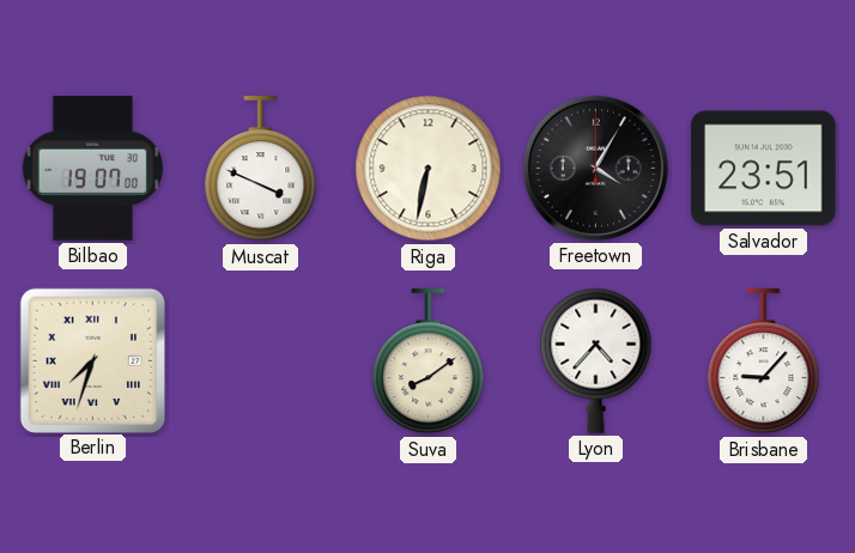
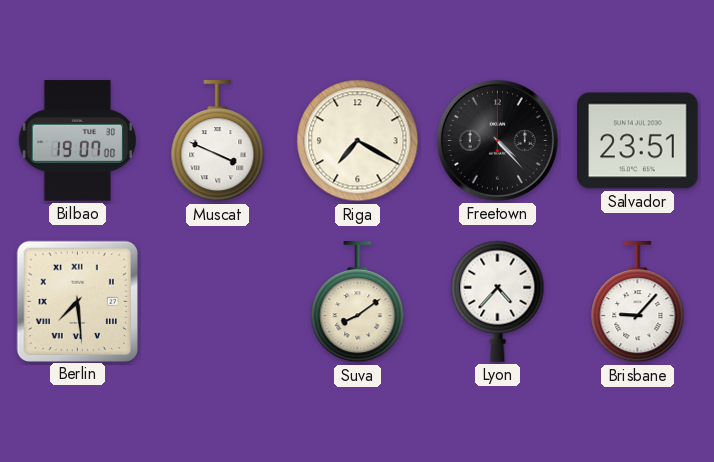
Riga: 6:32 -> 7:20 (358, 141)
Freetown: 4:05 -> 4:23 (497, 140)
Berlin: 7:33 -> 7:29 (77, 301)
